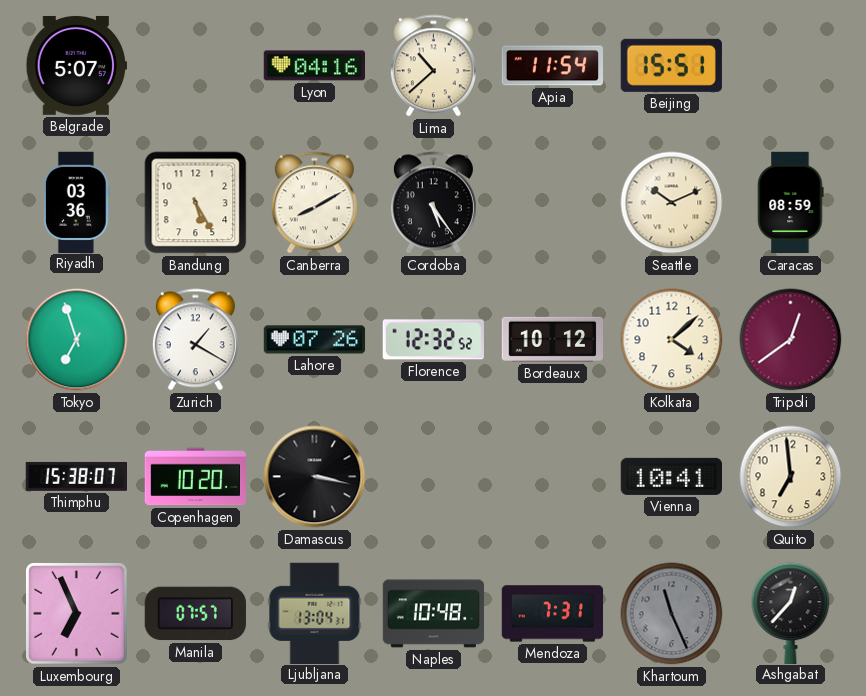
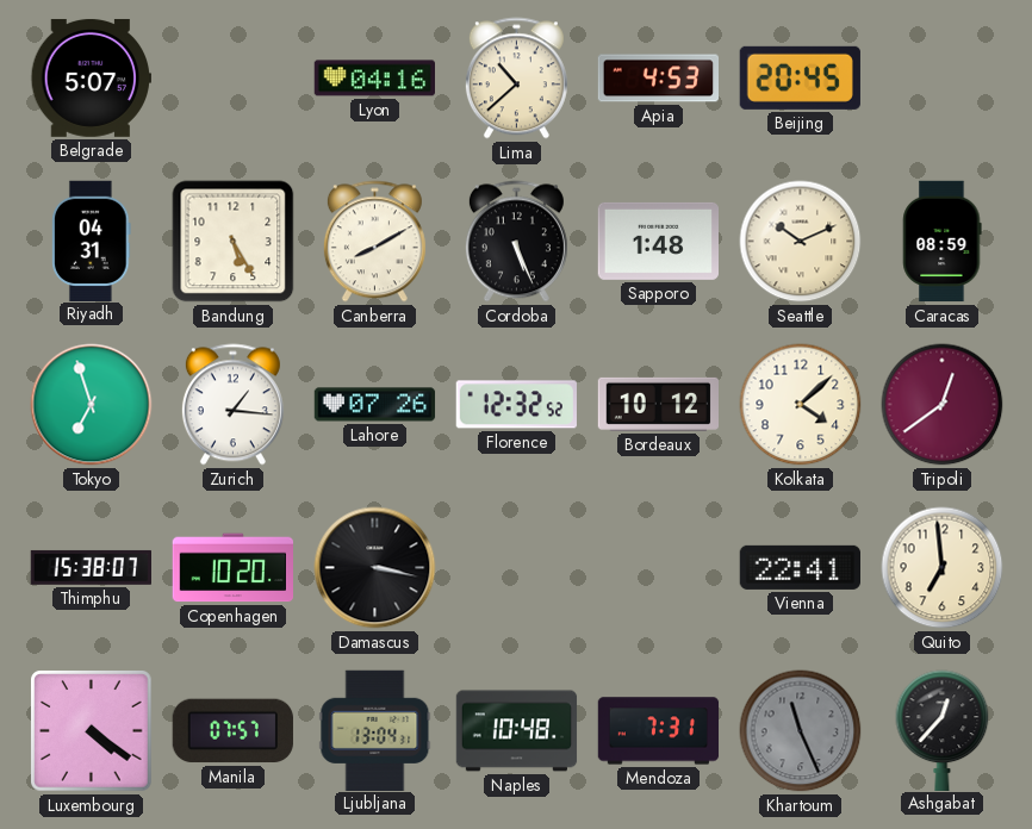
Apia: 11:54 -> 4:53 (659, 79)
Beijing: 15:51 -> 20:45 (800, 77)
Riyadh: 03:36 -> 04:31 (92, 241)
Cordoba: 5:24 -> 5:26 (516, 242)
Sapporo: none -> 1:48 (658, 241)
Zurich: 1:20 -> 1:16 (232, 405)
Vienna: 10:41 -> 22:41 (800, 567)
Luxembourg: 6:56 -> 4:21 (92, 731)
